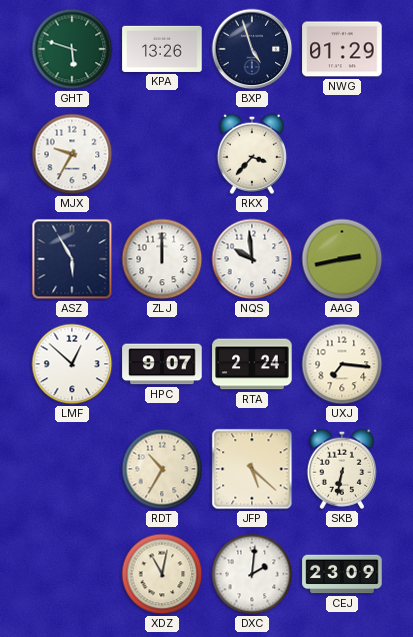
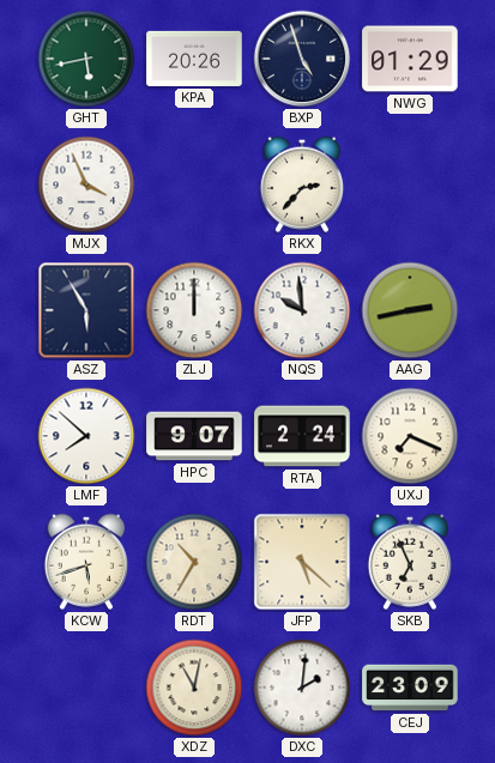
GHT: 5:48 -> 5:43 (86, 59)
KPA: 13:26 -> 20:26 (194, 59)
MJX: 9:35 -> 3:56 (86, 184)
RKX: 3:37 -> 2:37 (301, 184)
LMF: 12:52 -> 7:52 (86, 436)
UXJ: 7:16 -> 7:19 (410, 436)
KCW: none -> 5:42 (85, 562)
SKB: 6:32 -> 6:56 (409, 562)
